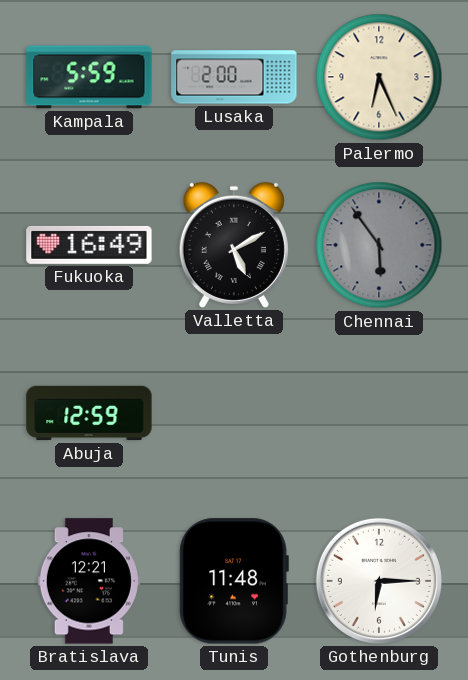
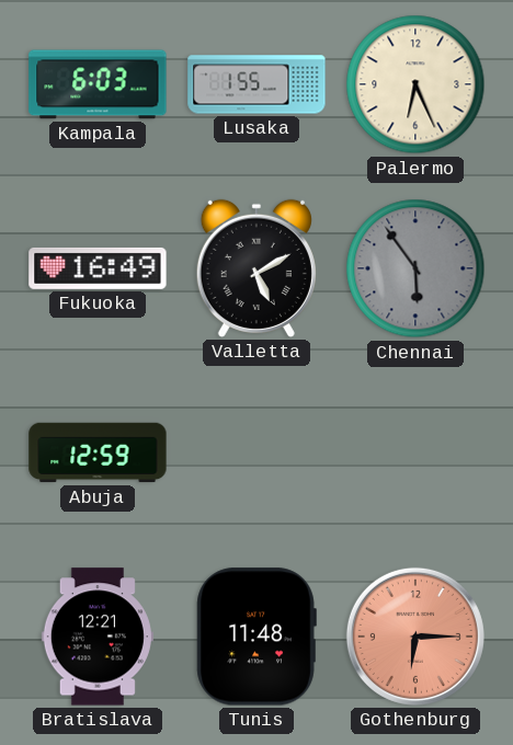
Kampala: 5:59 -> 6:03 (98, 84)
Lusaka: 2:00 -> 1:55 (256, 84)
Gothenburg dial: white -> salmon (415, 637)
